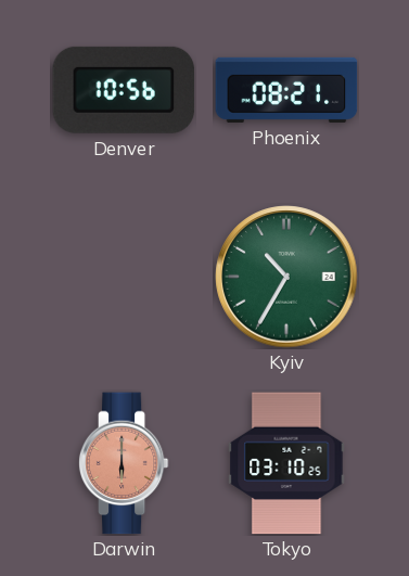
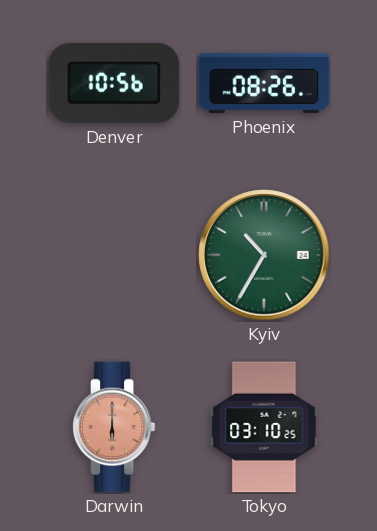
Phoenix: 08:21 -> 08:26 (264, 83)
